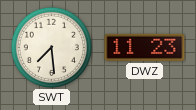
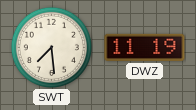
DWZ: 11:23 -> 11:19 (145, 47)
